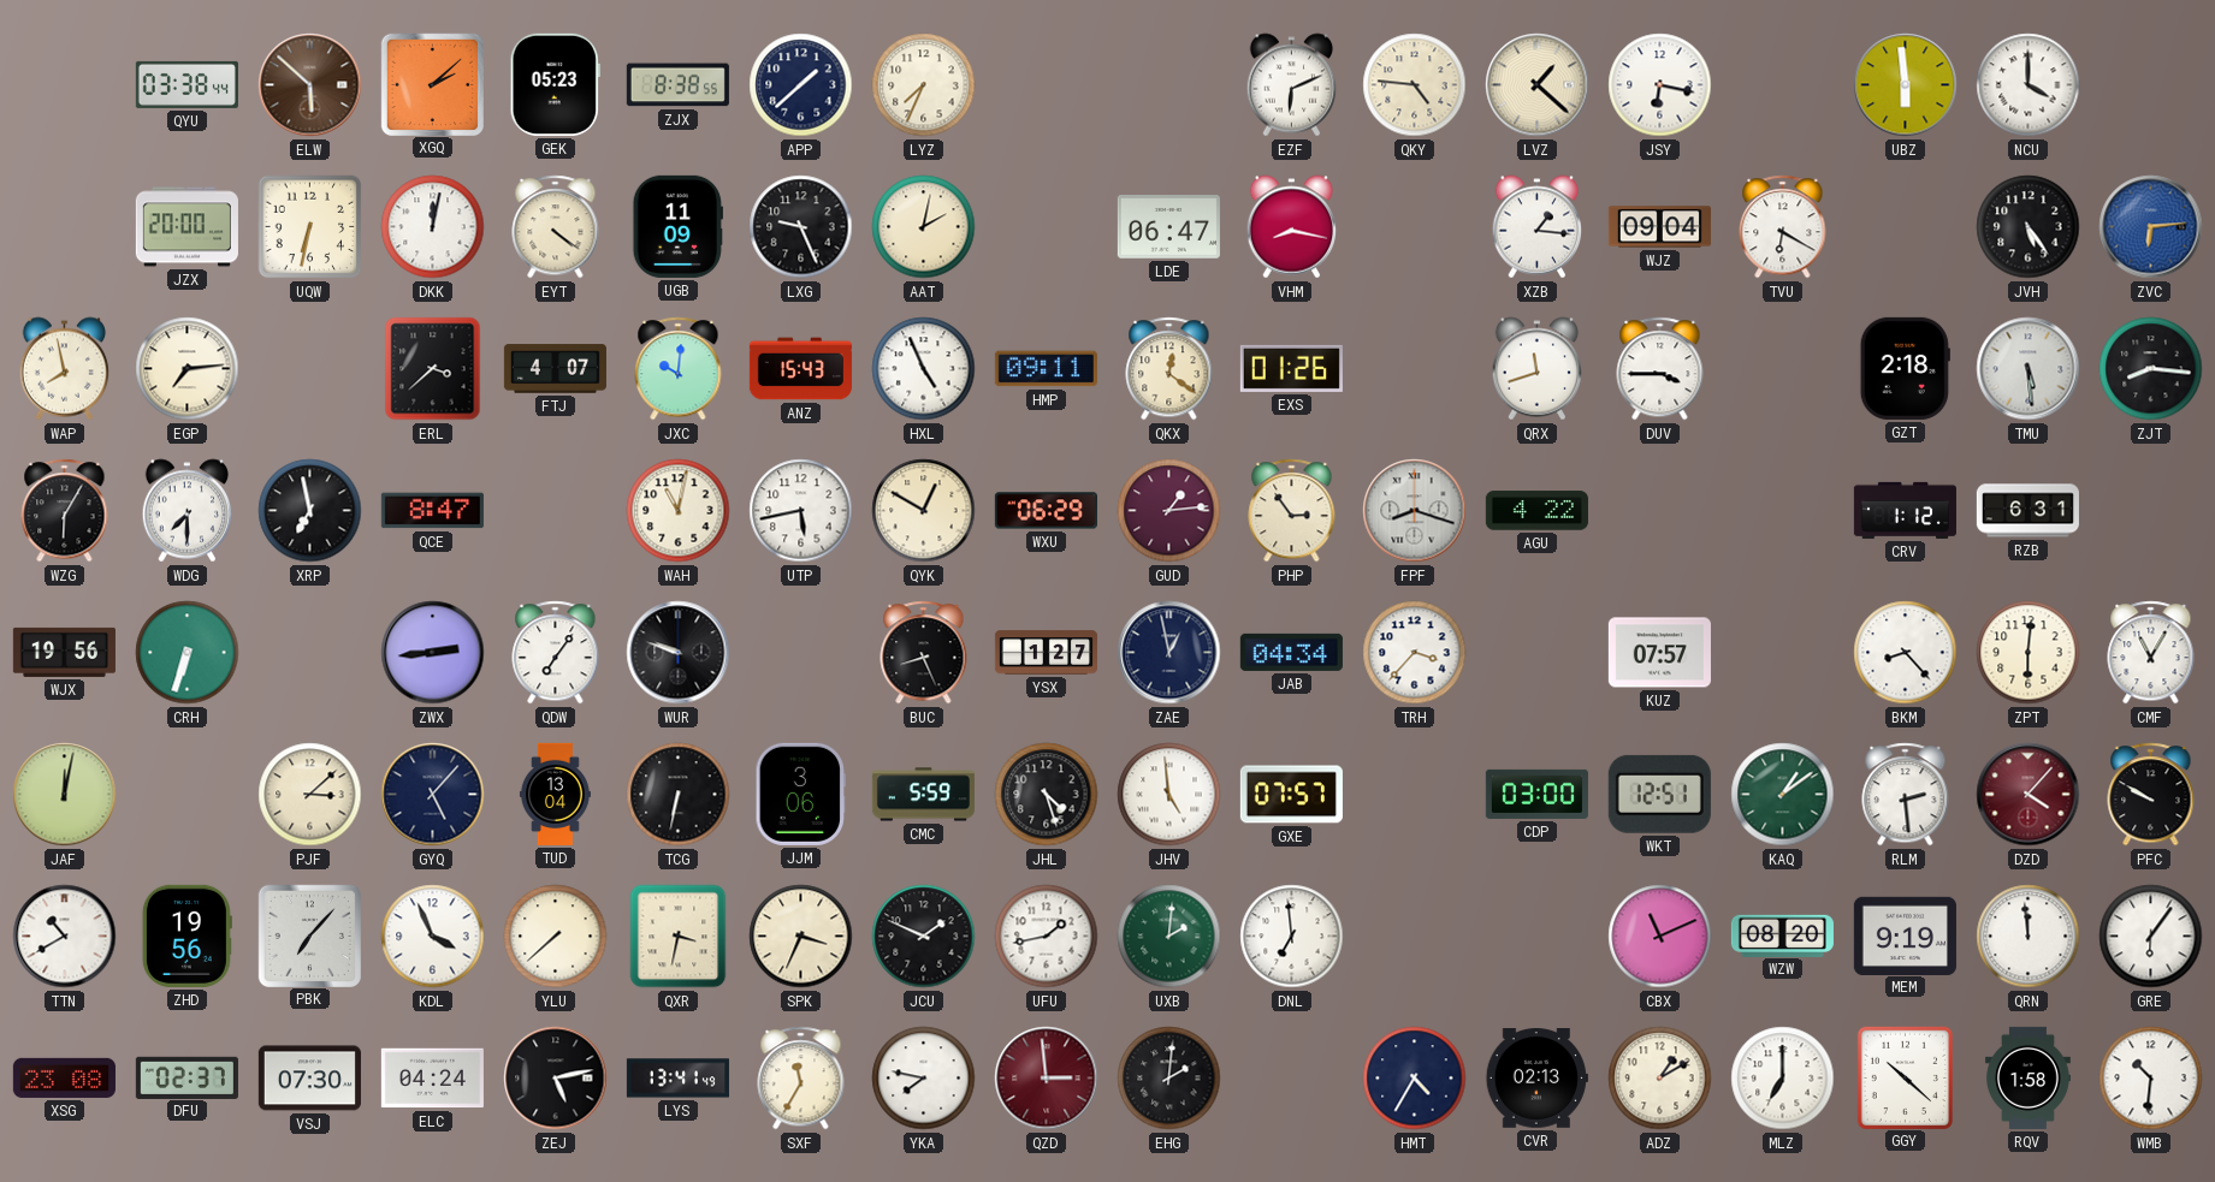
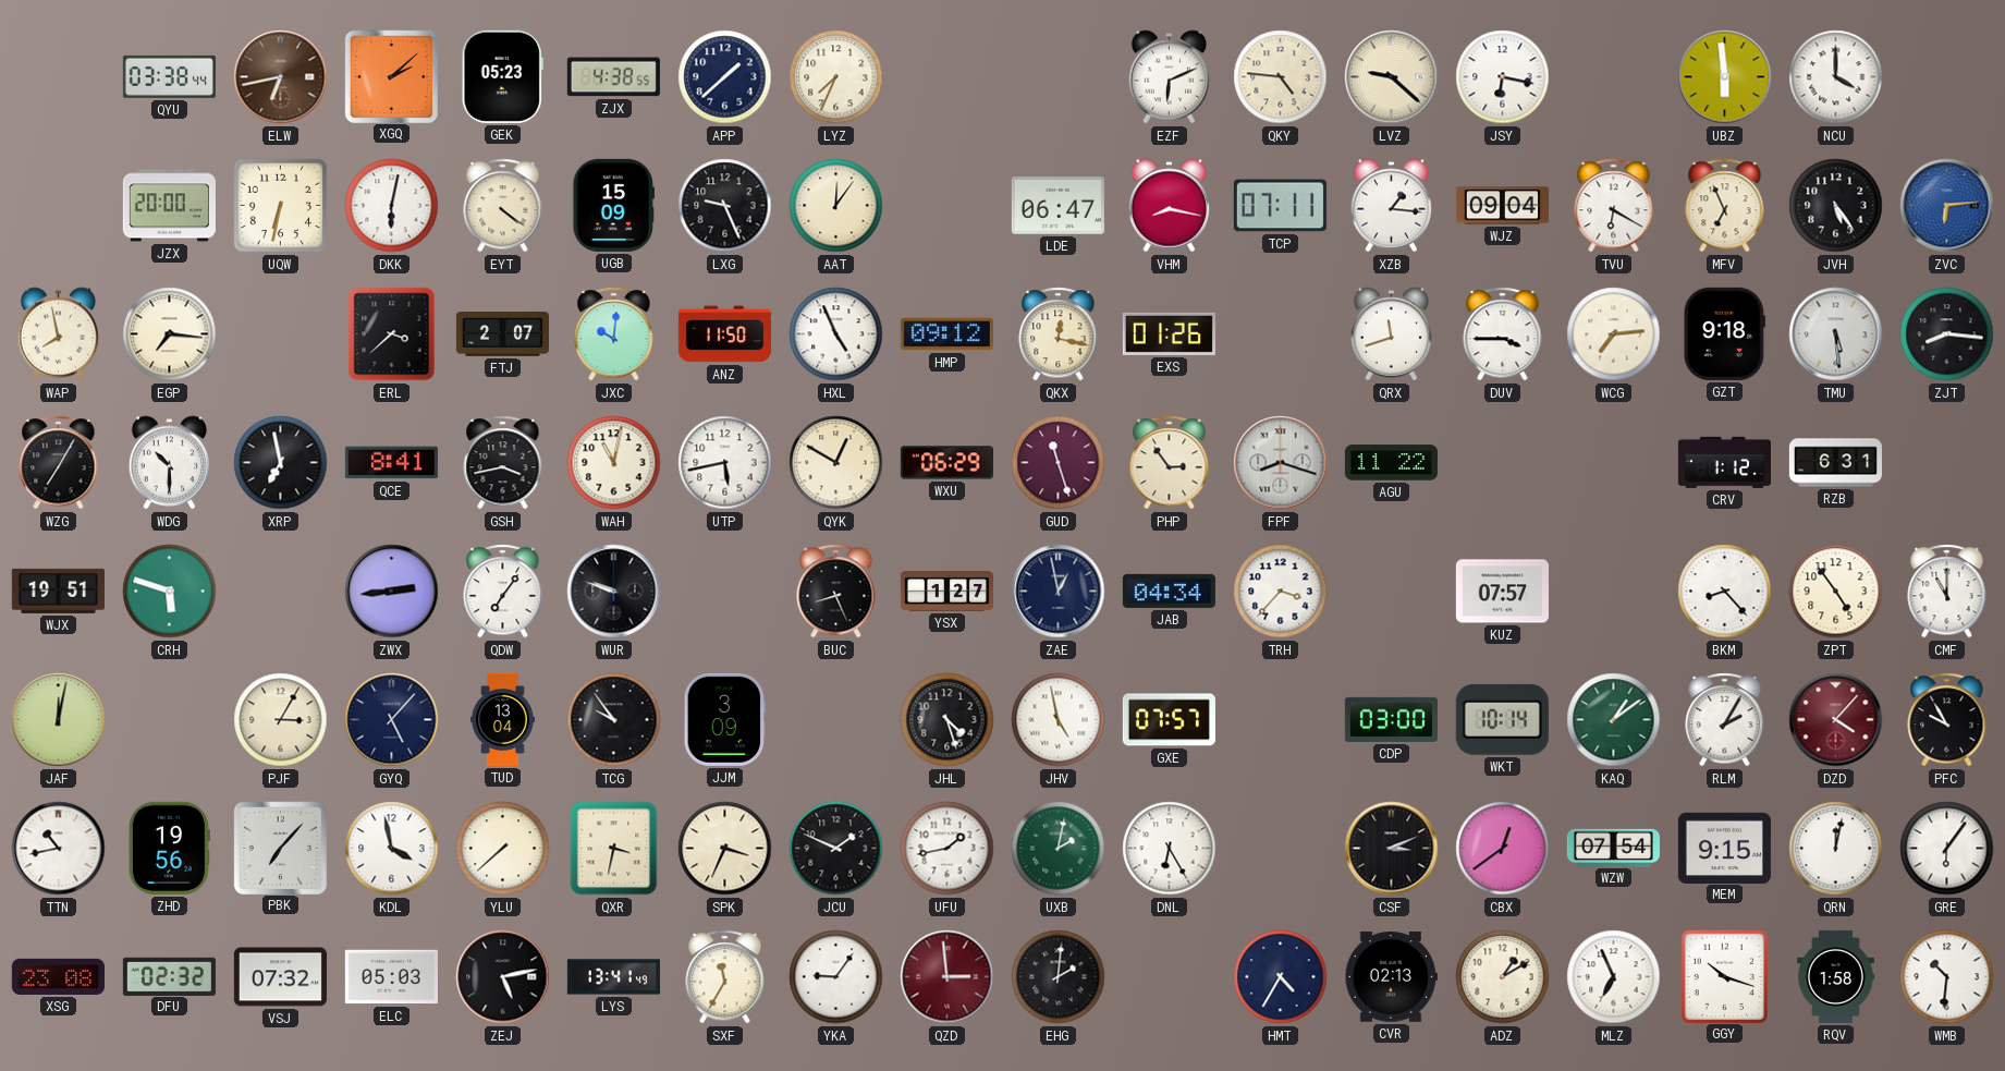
ELW: 5:52 -> 6:43 (281, 77)
ZJX: 8:38 -> 4:38 (613, 77)
LVZ: 1:22 -> 9:22 (1392, 77)
DKK: 12:02 -> 6:02 (392, 206)
UGB: 11:09 -> 15:09 (613, 205)
AAT: 2:02 -> 12:06 (836, 206)
TCP: none -> 07:11 (1280, 206)
MFV: none -> 6:56 (1725, 206)
EGP: 7:14 -> 7:16 (170, 334)
FTJ: 4:07 -> 2:07 (502, 334)
ANZ: 15:43 -> 11:50 (724, 334)
HMP: 09:11 -> 09:12 (946, 334)
QKX: 12:21 -> 12:17 (1059, 334)
WCG: none -> 7:14 (1614, 334)
GZT: 2:18 -> 9:18 (1724, 333)
WZG: 6:05 -> 7:05 (59, 463)
WDG: 7:30 -> 10:30 (170, 463)
QCE: 8:47 -> 8:41 (391, 463)
GSH: none -> 3:43 (503, 463)
GUD: 1:14 -> 11:27 (1059, 463)
AGU: 4:22 -> 11:22 (1391, 463)
WJX: 19:56 -> 19:51 (58, 591)
CRH: 6:33 -> 5:48 (170, 592)
ZPT: 6:01 -> 4:54 (1836, 592)
CMF: 11:05 -> 11:00 (1947, 592)
PJF: 3:08 -> 3:05 (281, 720)
TCG: 6:32 -> 9:54 (614, 720)
JJM: 3:06 -> 3:09 (724, 719)
CMC: 5:59 -> none (923, 795)
JHV: 4:59 -> 4:58 (1059, 720)
WKT: 12:51 -> 10:14 (1502, 719)
RLM: 2:29 -> 2:05 (1725, 720)
PFC: 9:50 -> 9:55 (1947, 720)
TTN: 10:40 -> 10:43 (59, 849)
KDL: 3:56 -> 3:58 (392, 849)
UXB: 2:01 -> 2:02 (1059, 849)
DNL: 6:59 -> 6:25 (1170, 849)
CSF: none -> 3:11 (1392, 849)
CBX: 11:11 -> 12:39 (1503, 849)
WZW: 08:20 -> 07:54 (1613, 848)
MEM: 9:19 -> 9:15 (1724, 848)
QRN: 11:59 -> 12:02 (1836, 849)
DFU: 02:37 -> 02:32 (169, 976)
VSJ: 07:30 -> 07:32 (280, 977)
ELC: 04:24 -> 05:03 (391, 977)
YKA: 7:47 -> 9:06 (836, 977)
MLZ: 7:00 -> 6:56 (1614, 977)
GGY: 10:22 -> 10:18 (1724, 976)
